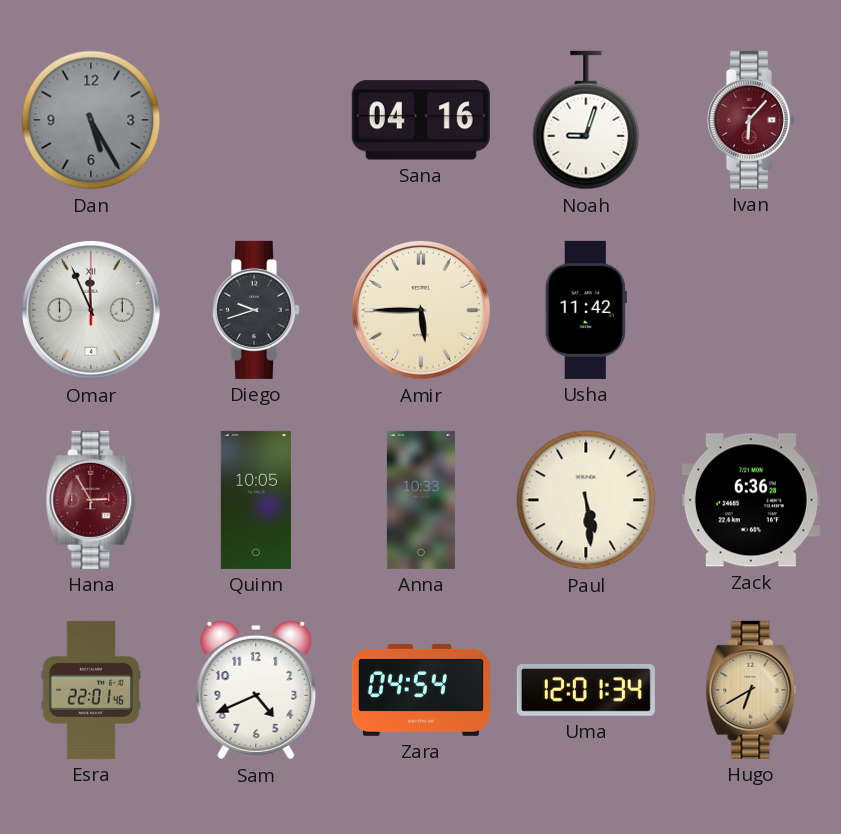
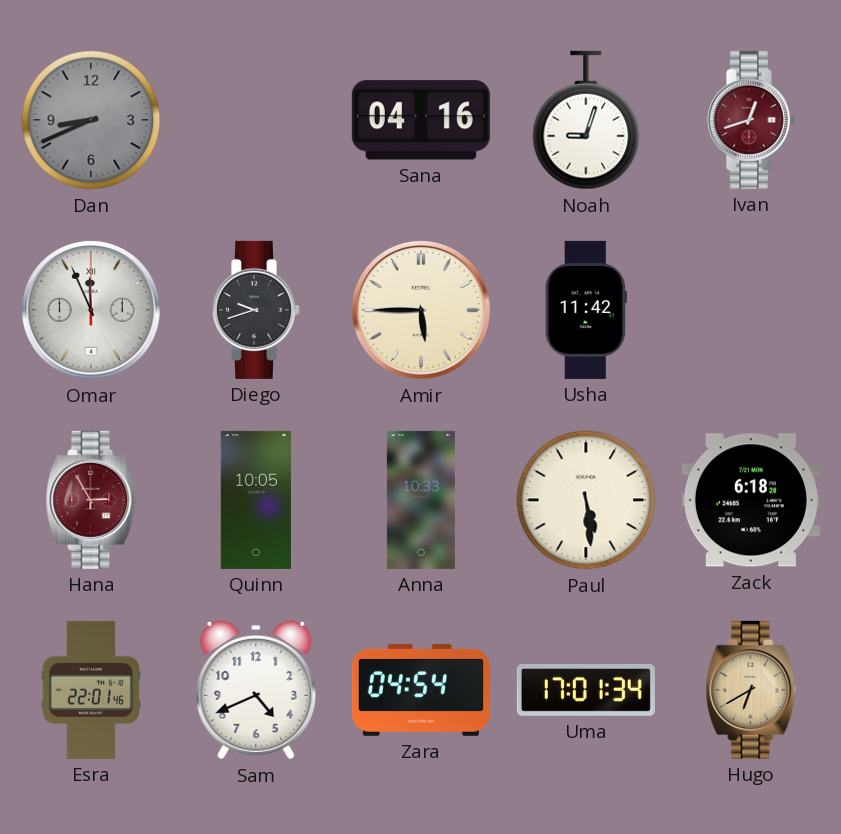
Dan: 5:25 -> 8:41 (91, 120)
Ivan: 6:07 -> 12:42 (750, 120)
Zack: 6:36 -> 6:18 (751, 500)
Uma: 12:01 -> 17:01 (586, 691)
